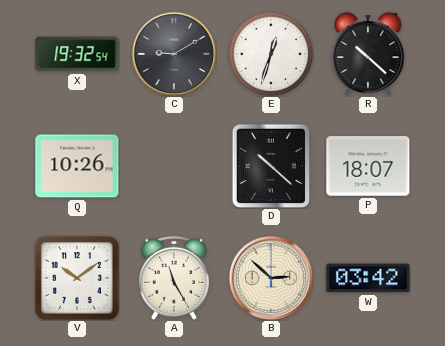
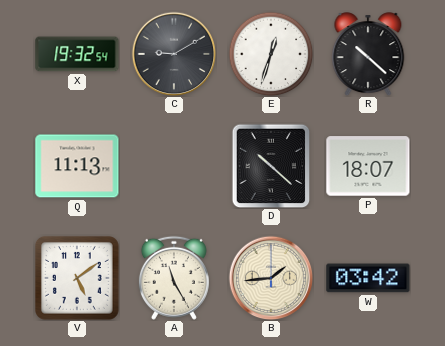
Q: 10:26 -> 11:13 (77, 166)
V: 10:09 -> 5:09 (77, 278)
B: 2:52 -> 1:44 (271, 278)
